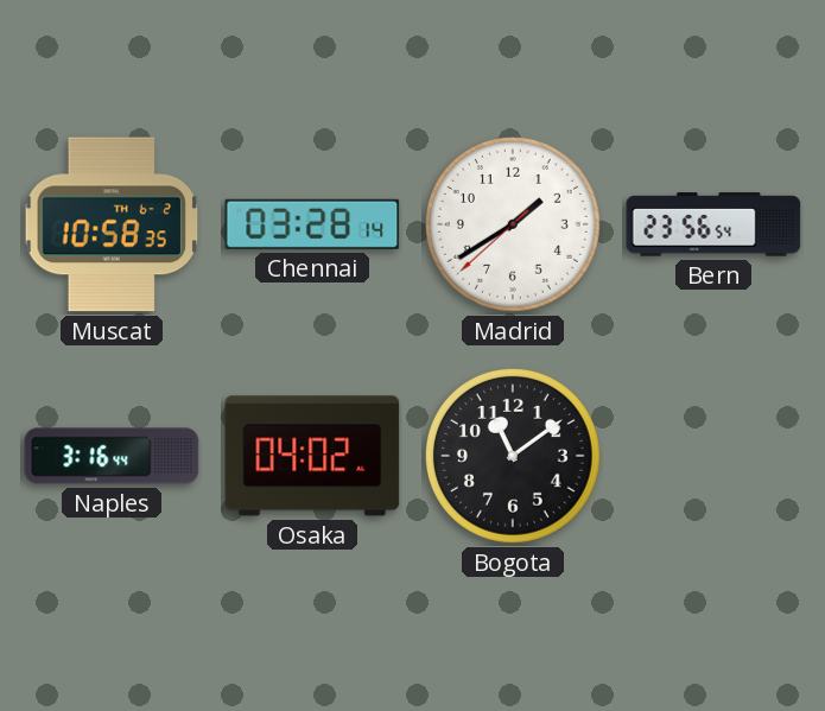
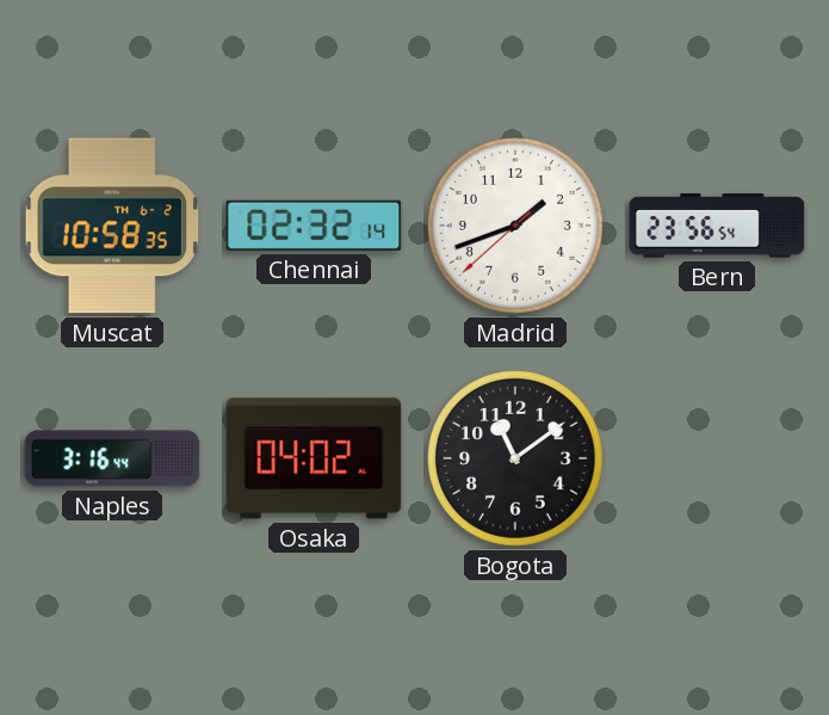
Chennai: 03:28 -> 02:32 (314, 226)
Madrid: 1:39 -> 1:41 (515, 226)
